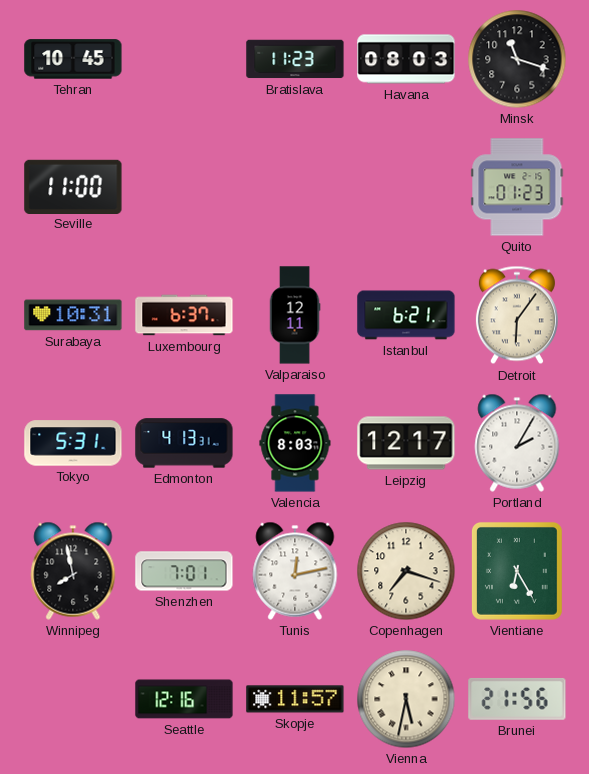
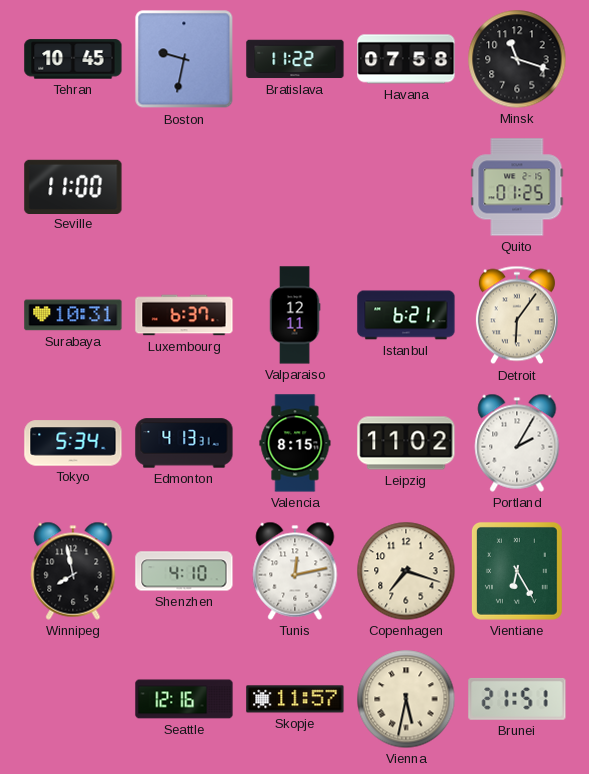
Boston: none -> 9:32 (184, 59)
Bratislava: 11:23 -> 11:22 (295, 59)
Havana: 08:03 -> 07:58 (406, 59)
Quito: 01:23 -> 01:25 (517, 187)
Tokyo: 5:31 -> 5:34 (73, 443)
Valencia: 8:03 -> 8:15 (295, 443)
Leipzig: 12:17 -> 11:02 (406, 443)
Shenzhen: 7:01 -> 4:10 (184, 571)
Brunei: 21:56 -> 21:51 (517, 699)
